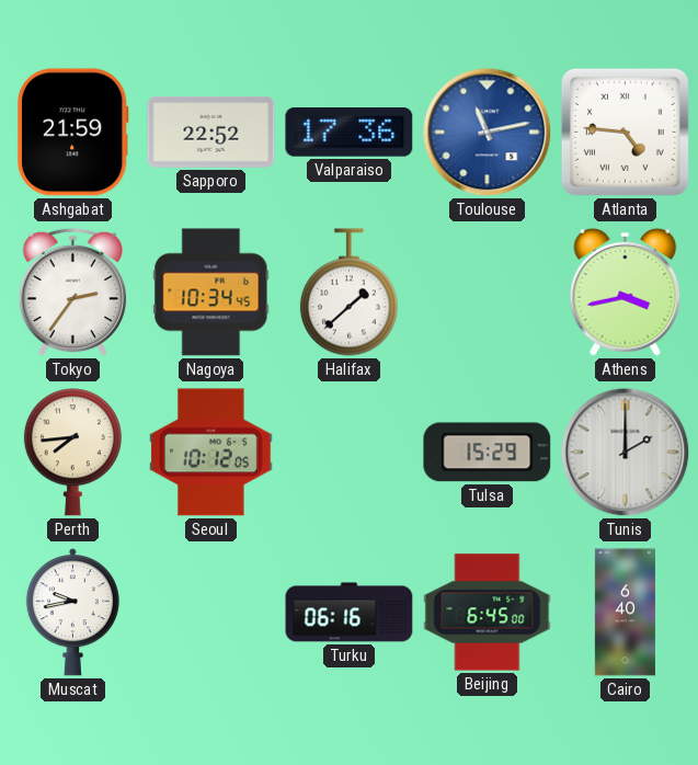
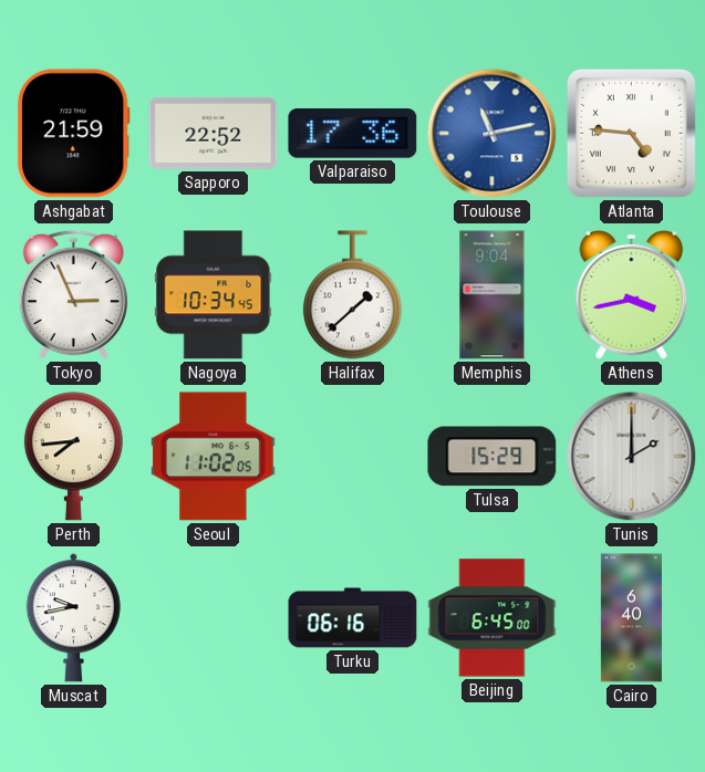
Tokyo: 2:36 -> 2:56 (74, 295)
Memphis: none -> 9:04 (493, 295)
Seoul: 10:12 -> 11:02 (214, 457)
